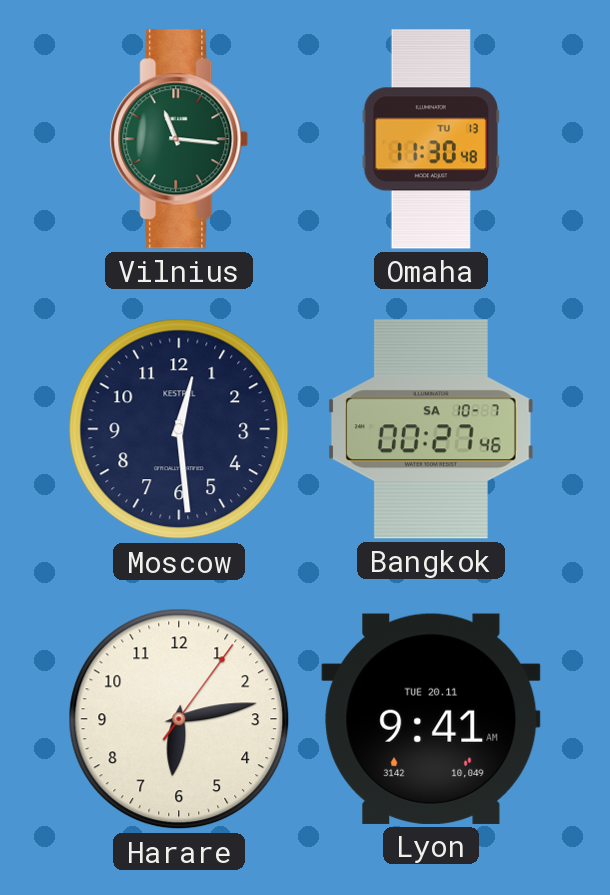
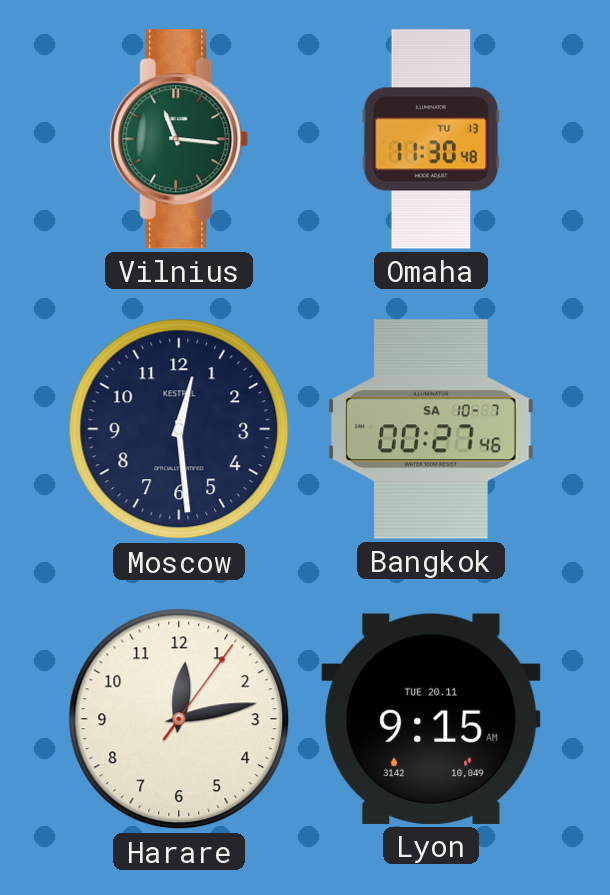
Harare: 6:13 -> 12:13 (179, 719)
Lyon: 9:41 -> 9:15 (431, 719)
